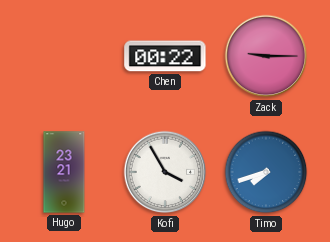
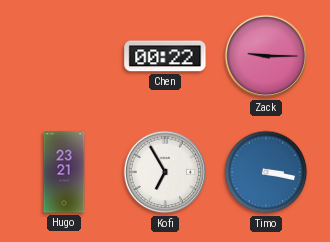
Kofi: 3:55 -> 6:55 (165, 172)
Timo: 7:42 -> 3:17 (266, 172)
